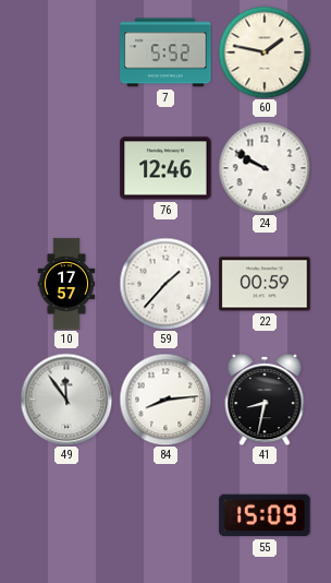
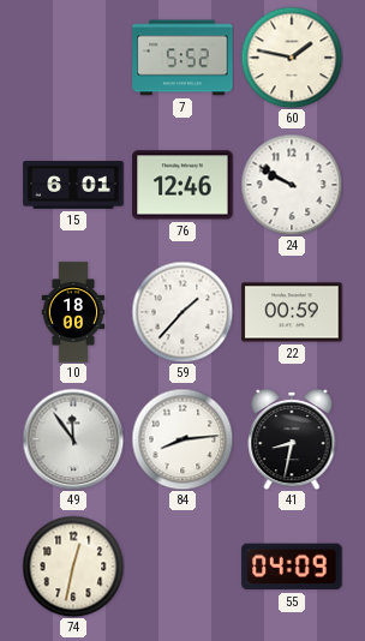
15: none -> 6:01 (73, 185)
10: 17:57 -> 18:00 (73, 312)
74: none -> 12:32 (73, 567)
55: 15:09 -> 04:09 (292, 567)
